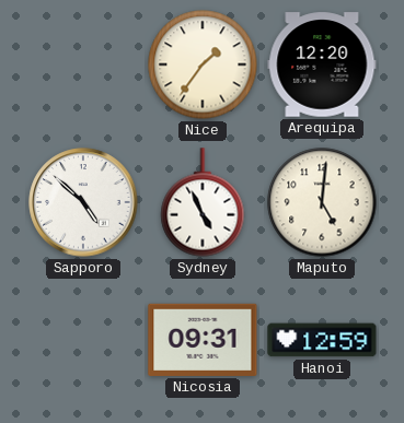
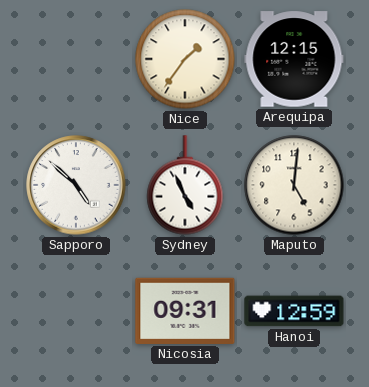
Arequipa: 12:20 -> 12:15 (294, 59)
